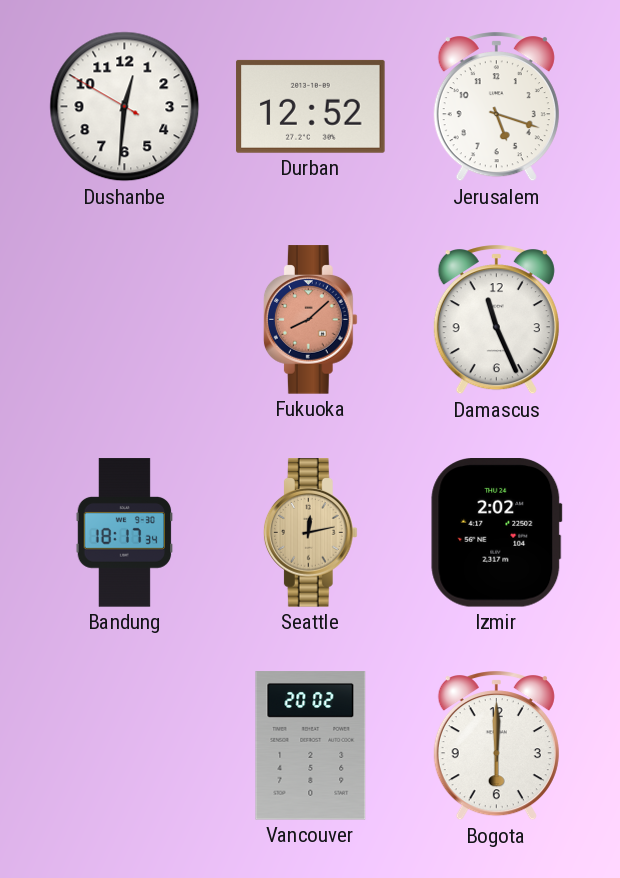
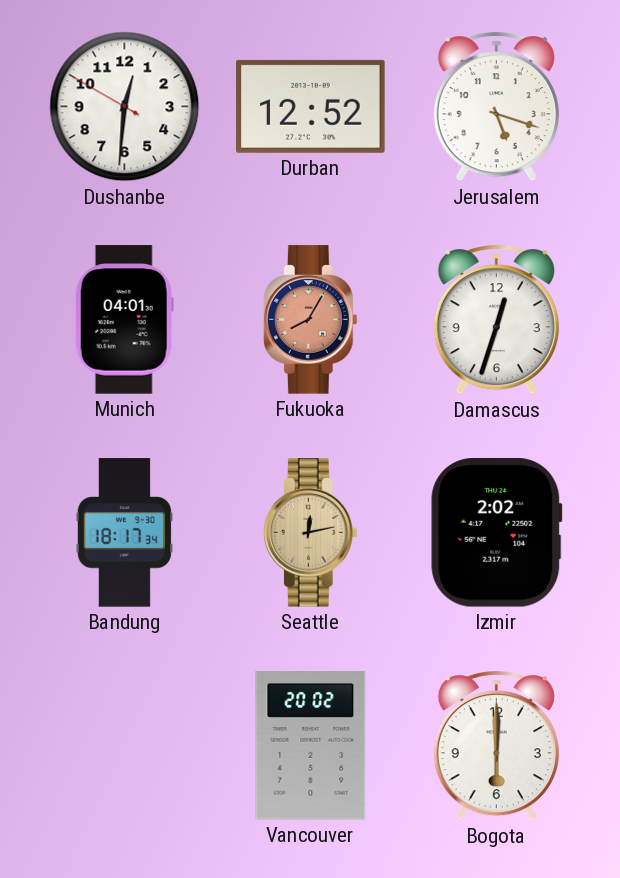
Munich: none -> 04:01 (124, 320)
Fukuoka: 8:08 -> 8:05 (310, 320)
Damascus: 11:26 -> 12:33 (496, 320)
